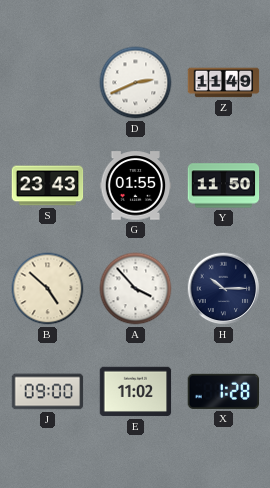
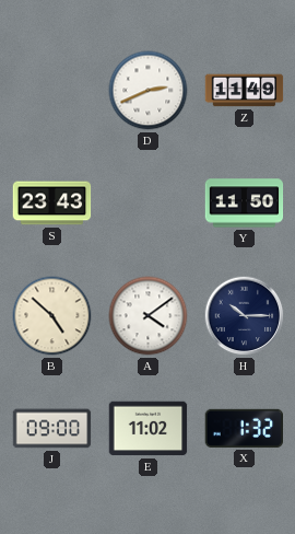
G: 01:55 -> none (136, 186)
A: 3:53 -> 4:09 (149, 316)
X: 1:28 -> 1:32 (244, 428)
